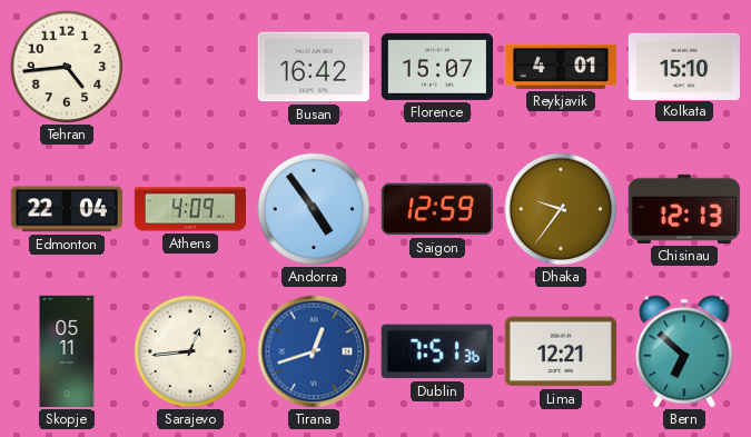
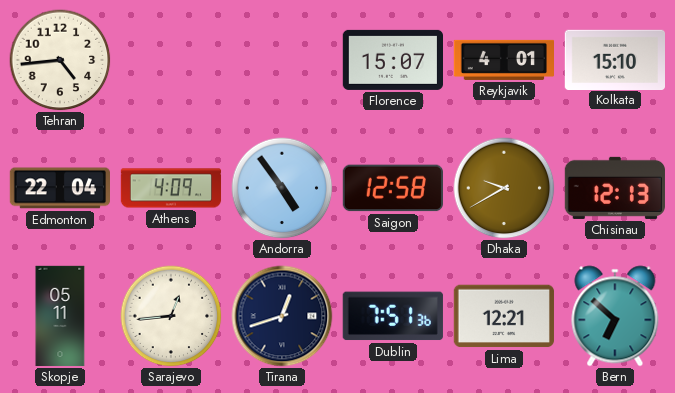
Busan: 16:42 -> none (313, 67)
Saigon: 12:59 -> 12:58 (393, 188)
Dhaka: 9:36 -> 9:40 (504, 188)
Tirana dial: blue -> navy (282, 316)
